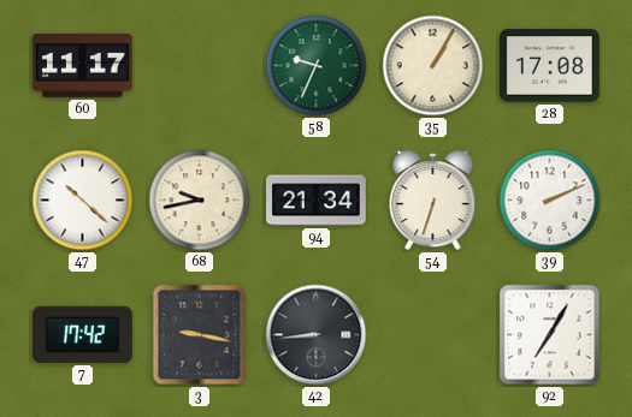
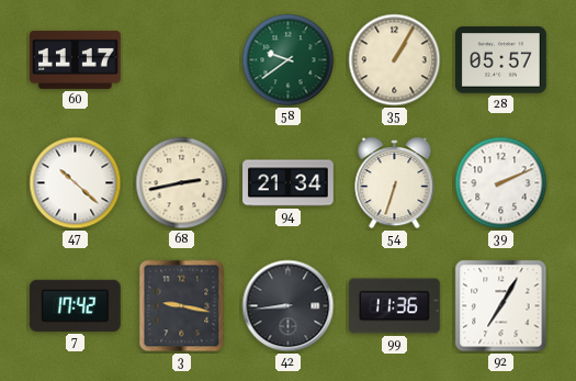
58: 9:34 -> 9:39 (289, 60)
28: 17:08 -> 05:57 (501, 60)
68: 9:43 -> 2:43 (182, 183)
99: none -> 11:36 (394, 306)
